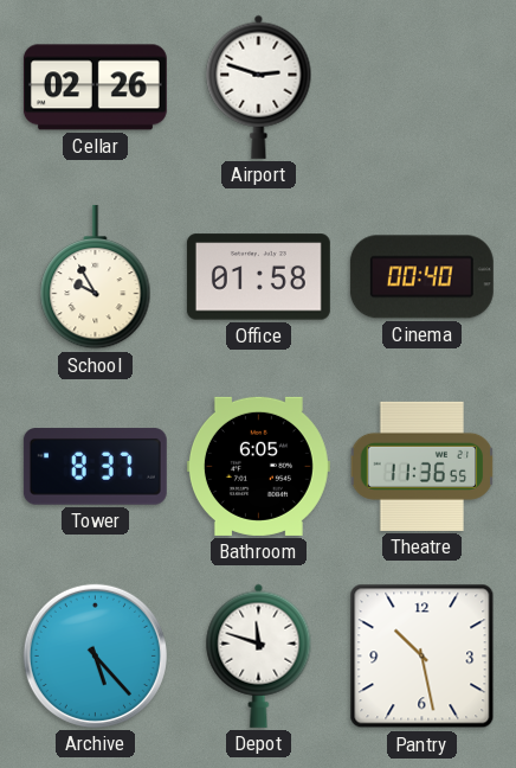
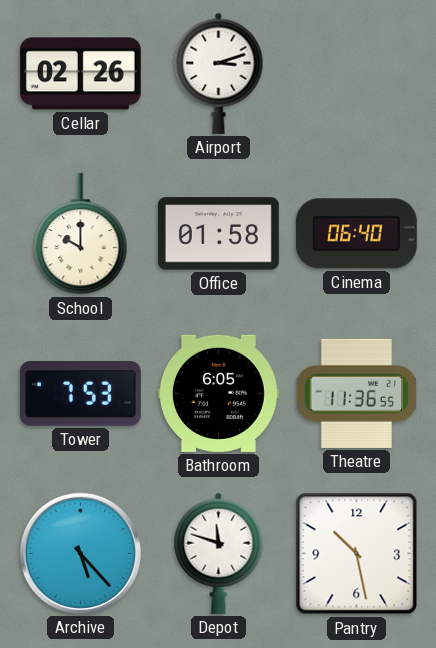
Airport: 2:48 -> 3:12 (219, 73)
School: 9:55 -> 10:00 (81, 234)
Cinema: 00:40 -> 06:40 (356, 234)
Tower: 8:37 -> 7:53 (80, 394)
